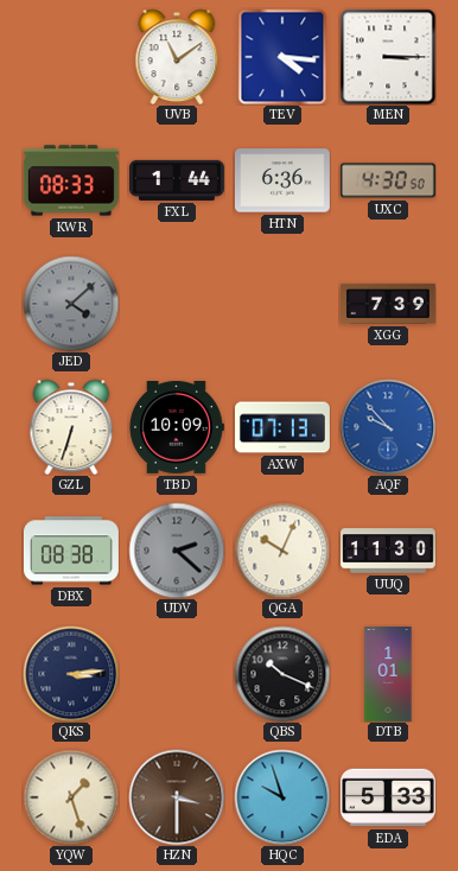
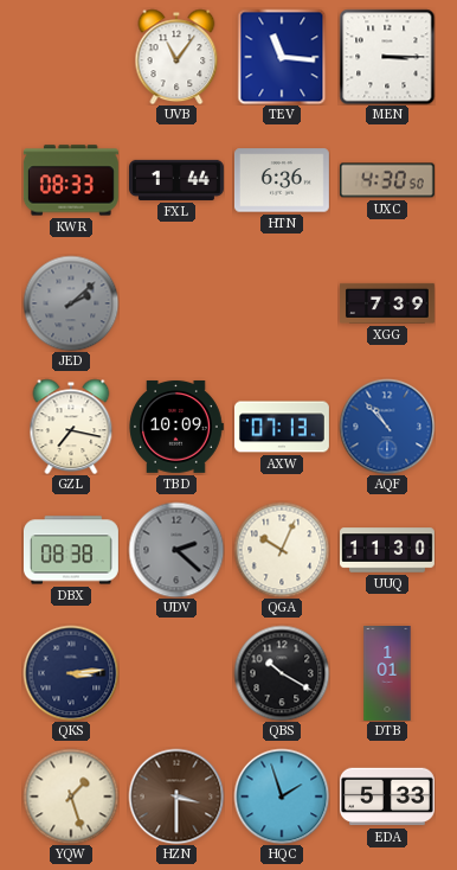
UVB: 11:09 -> 11:06 (176, 57)
TEV: 4:16 -> 11:16 (282, 57)
JED: 4:08 -> 2:08 (71, 303)
GZL: 6:33 -> 7:17 (71, 427)
AQF: 9:53 -> 10:53 (387, 427)
QBS: 10:19 -> 10:20 (282, 673)
HQC: 9:57 -> 1:57 (282, 797)
